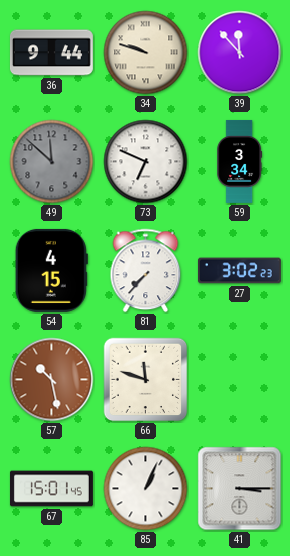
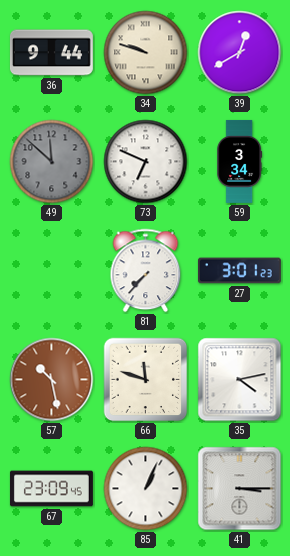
39: 11:53 -> 12:40 (240, 53)
54: 4:15 -> none (51, 270)
27: 3:02 -> 3:01 (239, 271)
35: none -> 4:13 (240, 380)
67: 15:01 -> 23:09 (51, 489)
